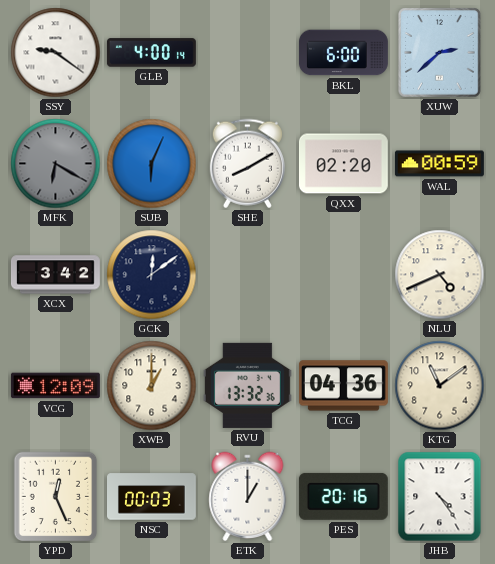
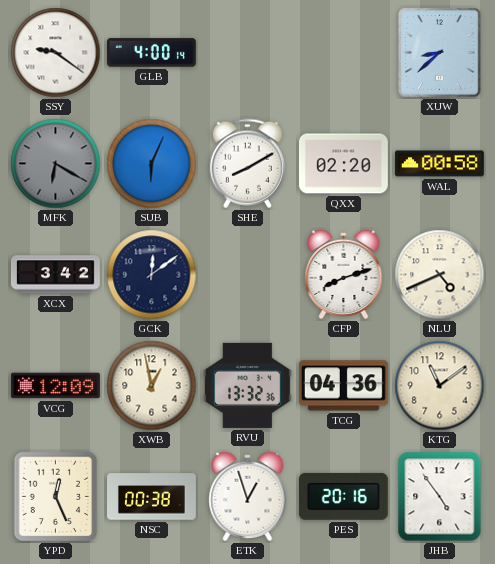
BKL: 6:00 -> none (343, 53)
XUW: 2:38 -> 8:38 (440, 53)
WAL: 00:59 -> 00:58 (439, 164)
CFP: none -> 8:12 (344, 275)
XWB: 1:00 -> 12:58 (152, 386)
NSC: 00:03 -> 00:38 (152, 497)
ETK: 1:00 -> 12:57 (248, 497)
JHB: 4:24 -> 4:54 (440, 497)
